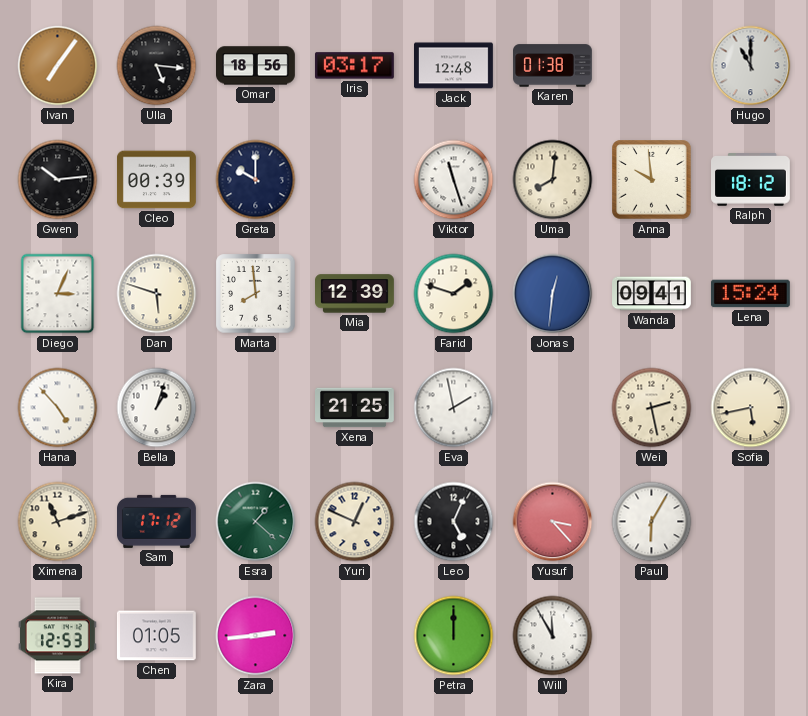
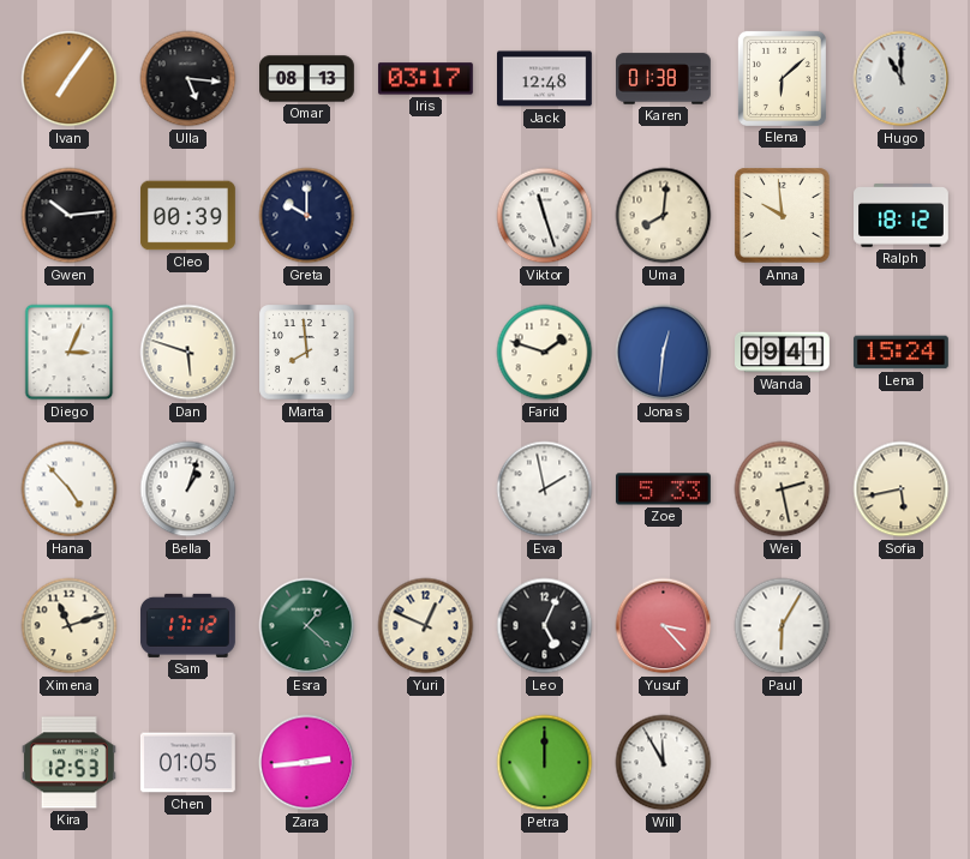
Omar: 18:56 -> 08:13 (307, 79)
Elena: none -> 6:08 (782, 78)
Mia: 12:39 -> none (355, 294)
Xena: 21:25 -> none (355, 408)
Zoe: none -> 5:33 (663, 489)
